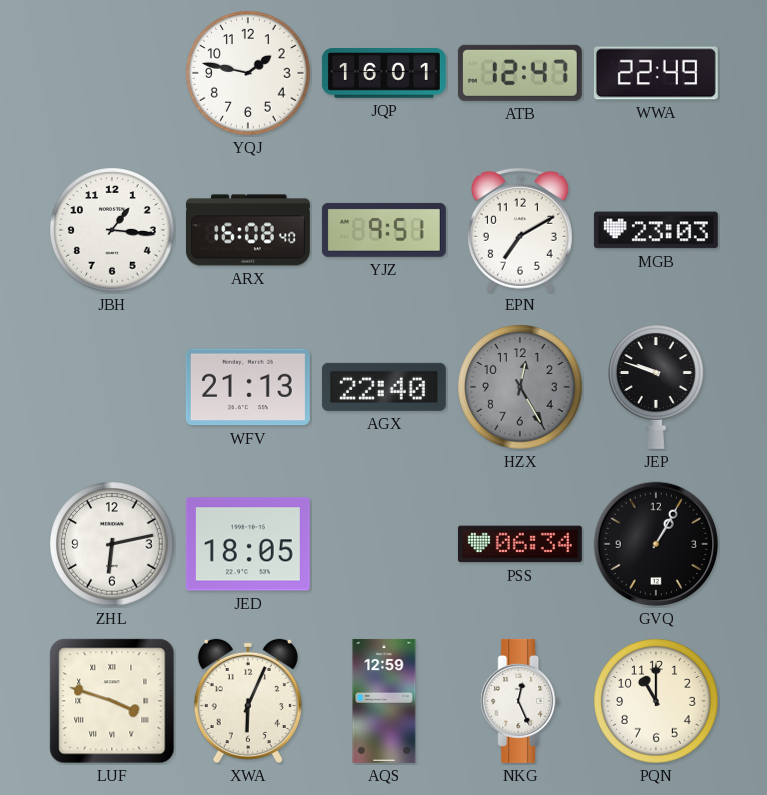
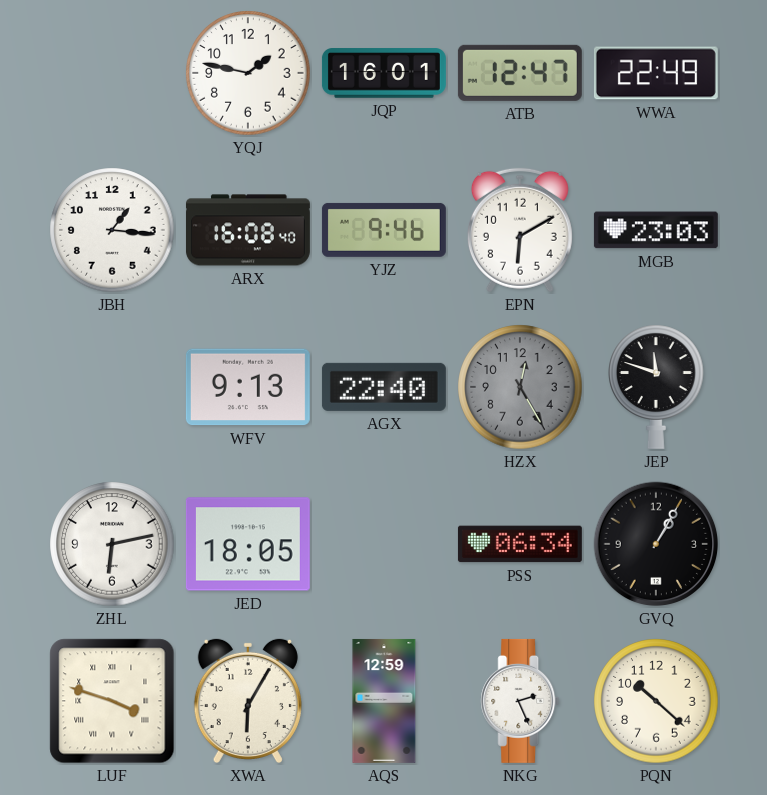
YJZ: 9:51 -> 9:46 (384, 230)
EPN: 7:10 -> 6:10 (520, 230)
WFV: 21:13 -> 9:13 (248, 387)
JEP: 9:48 -> 11:48 (656, 387)
XWA: 6:04 -> 6:05 (248, 701)
NKG: 12:26 -> 2:26 (520, 701)
PQN: 11:00 -> 10:22 (656, 701)
